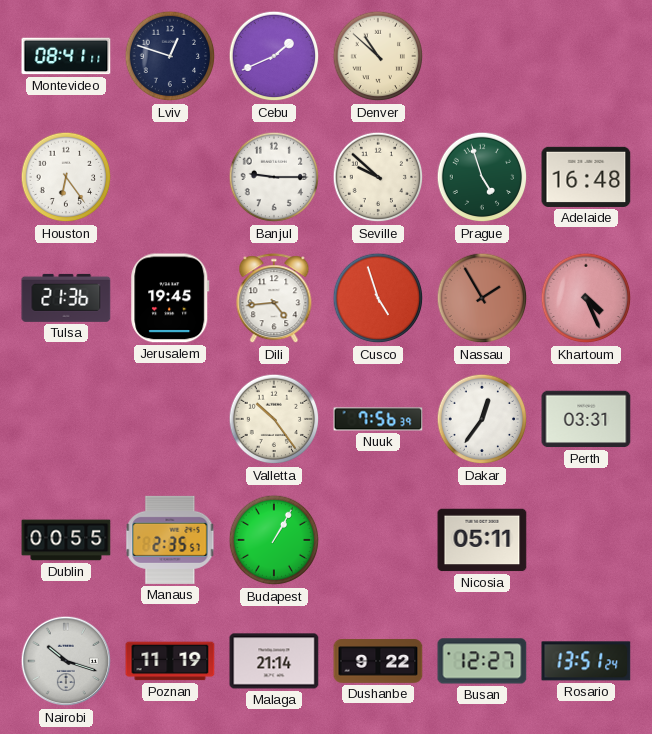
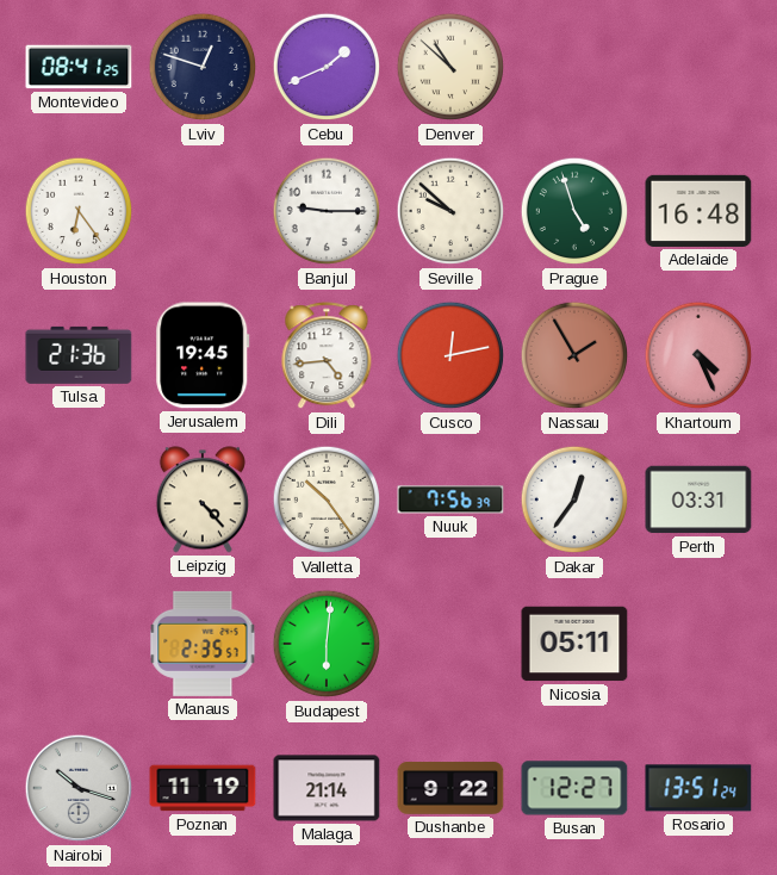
Montevideo: 08:41:11 -> 08:41:25 (79, 67)
Cusco: 4:57 -> 12:13 (450, 355)
Leipzig: none -> 4:23 (203, 499)
Dublin: 00:55 -> none (66, 540)
Budapest: 1:05 -> 6:01 (327, 644)
